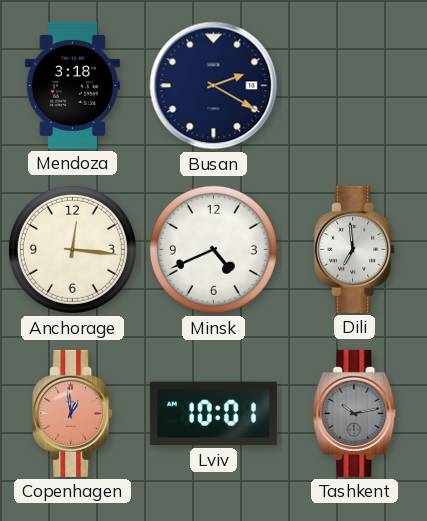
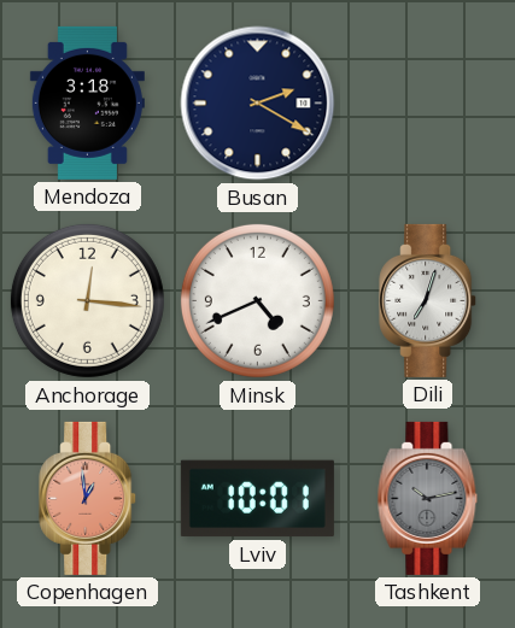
Dili: 6:59 -> 7:03 (428, 300)
